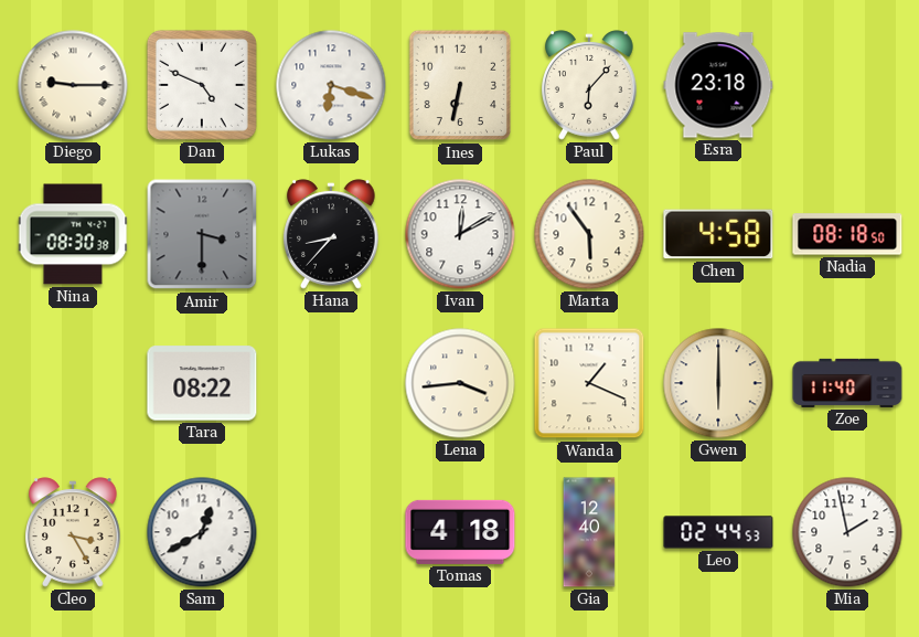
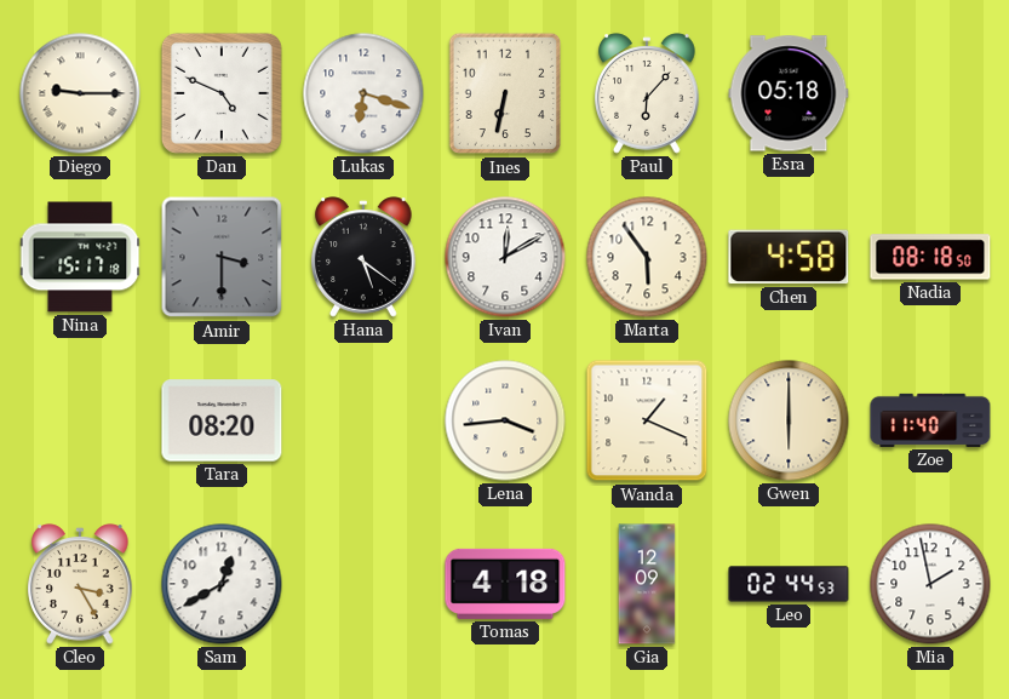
Esra: 23:18 -> 05:18 (789, 93)
Nina: 08:30 -> 15:17 (80, 257)
Hana: 8:37 -> 5:21 (363, 257)
Tara: 08:22 -> 08:20 (222, 420)
Gia: 12:40 -> 12:09 (647, 584)
